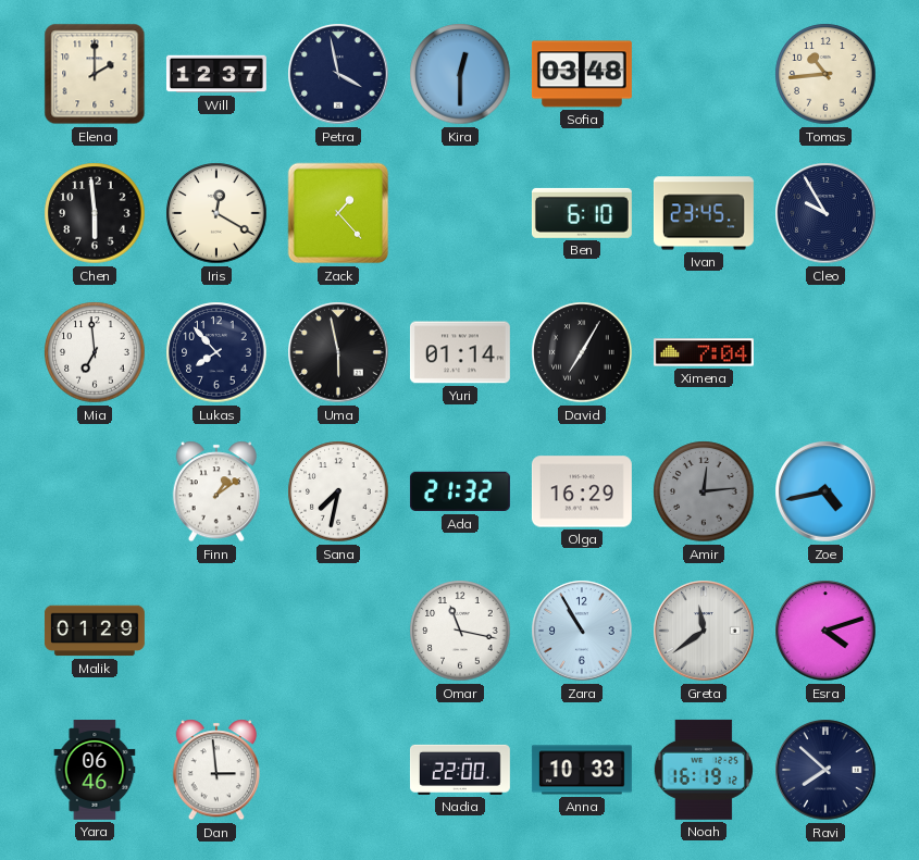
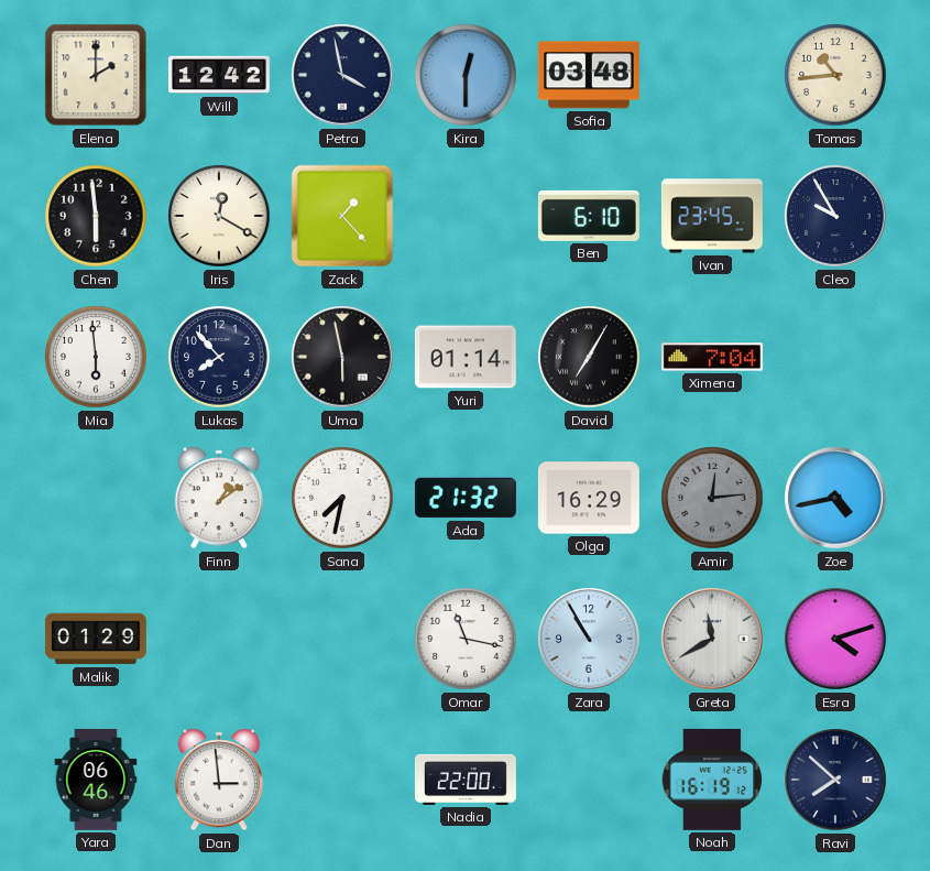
Will: 12:37 -> 12:42 (219, 75)
Mia: 6:59 -> 5:59 (96, 357)
Greta: 11:39 -> 11:40 (712, 639)
Anna: 10:33 -> none (582, 770)
